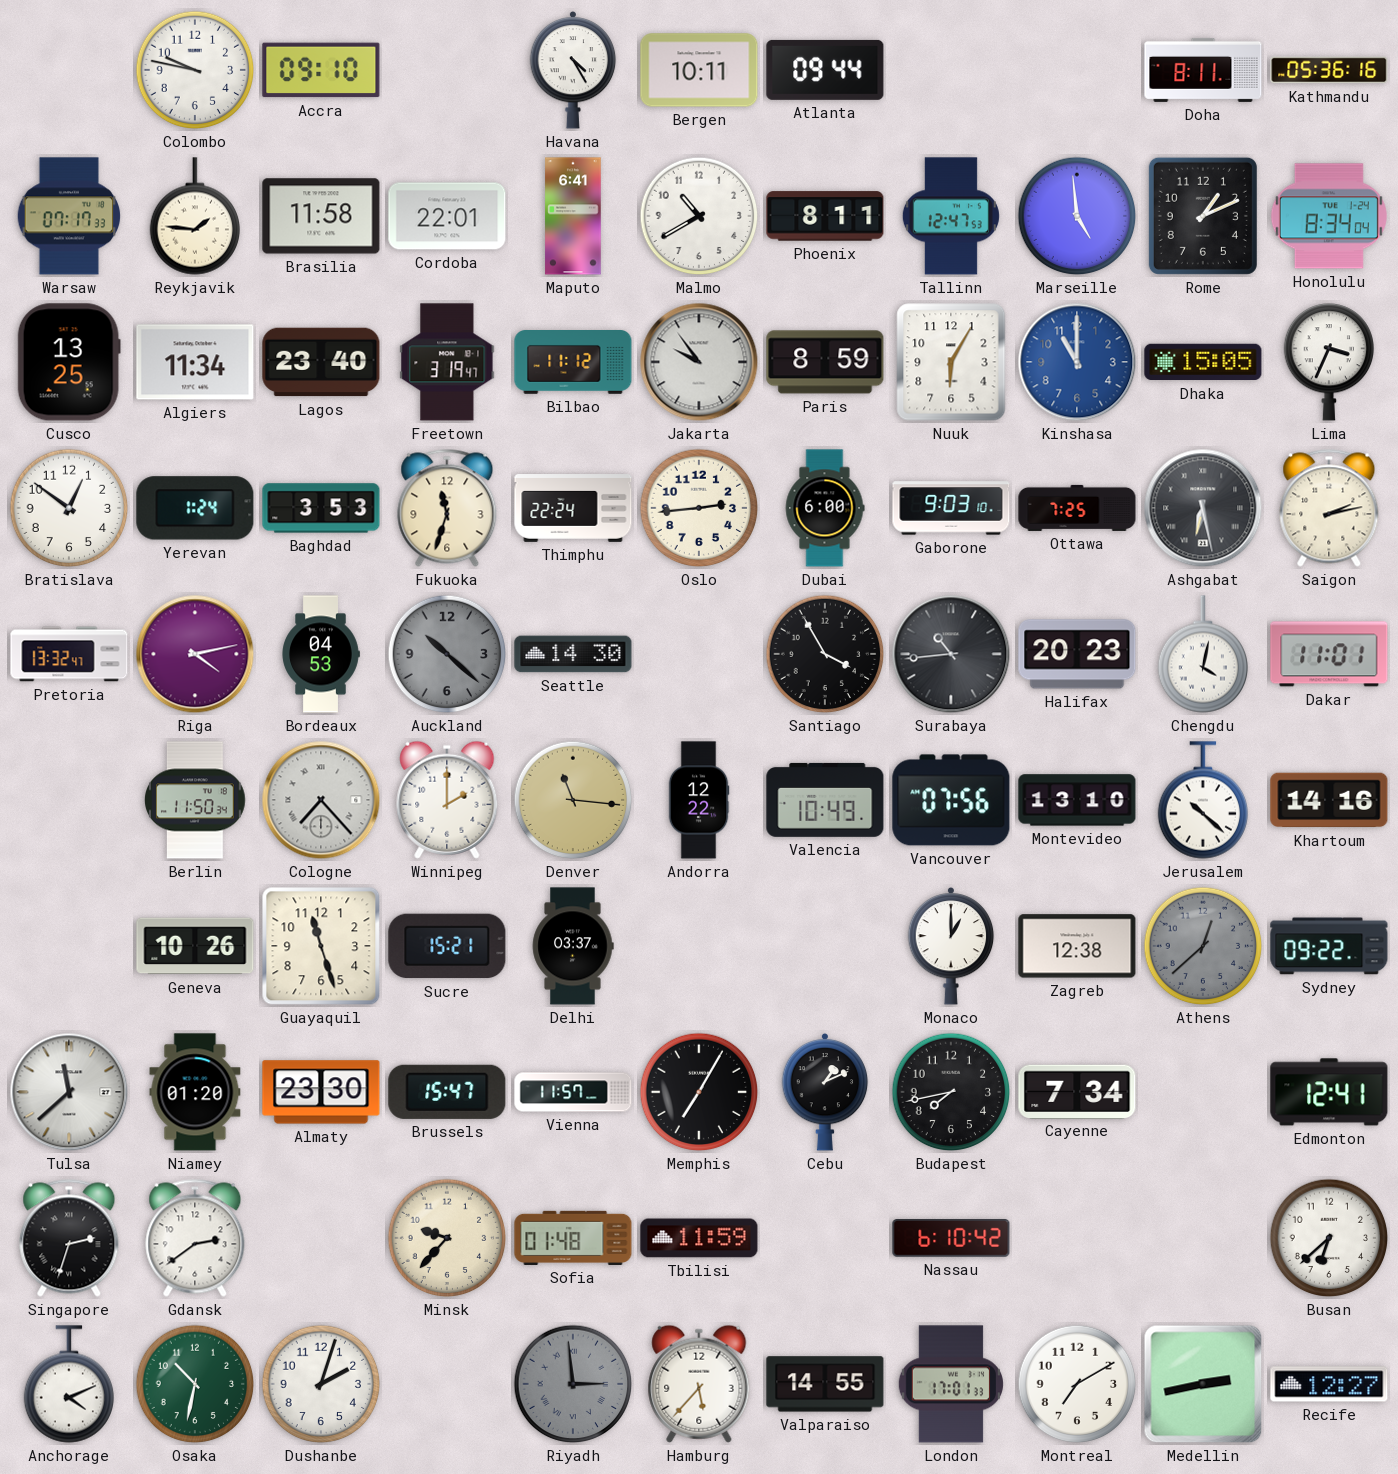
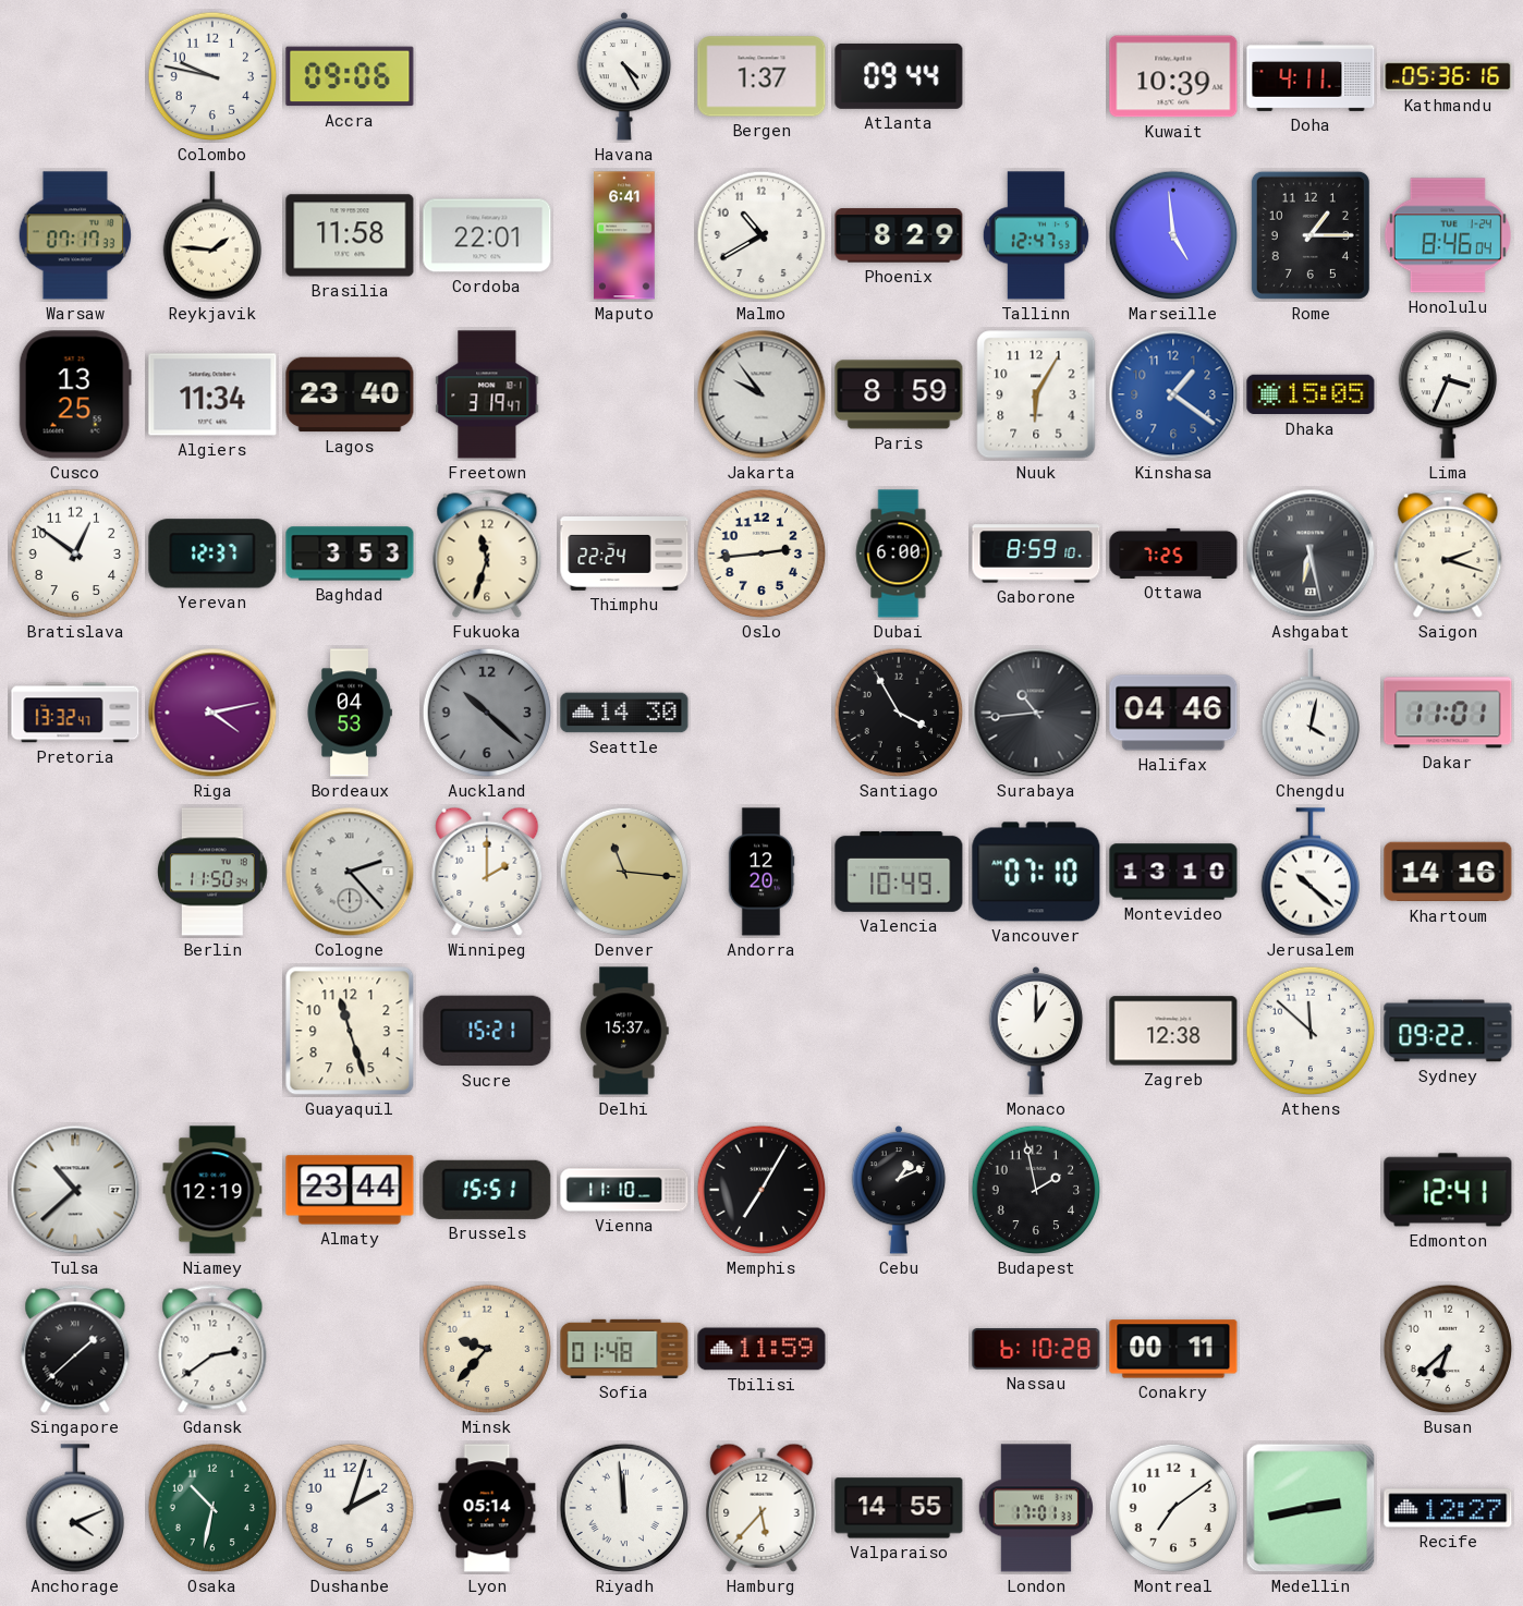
Accra: 09:10 -> 09:06 (350, 76)
Bergen: 10:11 -> 1:37 (761, 76)
Kuwait: none -> 10:39 (1173, 76)
Doha: 8:11 -> 4:11 (1311, 76)
Phoenix: 8:11 -> 8:29 (899, 235)
Rome: 1:11 -> 1:15 (1311, 235)
Honolulu: 8:34 -> 8:46 (1448, 235)
Bilbao: 11:12 -> none (573, 362)
Kinshasa: 11:00 -> 1:21 (1173, 394)
Yerevan: 1:24 -> 12:37 (212, 553)
Gaborone: 9:03 -> 8:59 (1036, 553)
Saigon: 2:13 -> 2:18 (1448, 553)
Halifax: 20:23 -> 04:46 (1173, 713)
Cologne: 7:23 -> 2:23 (350, 872)
Andorra: 12:22 -> 12:20 (761, 872)
Vancouver: 07:56 -> 07:10 (1036, 872)
Geneva: 10:26 -> none (195, 946)
Delhi: 03:37 -> 15:37 (624, 1031)
Athens: 12:38 -> 11:52 (1311, 1031)
Athens dial: grey -> white (1311, 1031)
Tulsa: 11:38 -> 10:38 (75, 1190)
Niamey: 01:20 -> 12:19 (212, 1190)
Almaty: 23:30 -> 23:44 (350, 1190)
Brussels: 15:47 -> 15:51 (487, 1190)
Vienna: 11:57 -> 11:10 (624, 1190)
Budapest: 7:43 -> 1:58 (1036, 1190)
Cayenne: 7:34 -> none (1077, 1091)
Singapore: 2:33 -> 1:38 (75, 1349)
Nassau: 6:10:42 -> 6:10:28 (1036, 1350)
Conakry: none -> 00:11 (1173, 1349)
Lyon: none -> 05:14 (487, 1508)
Riyadh: 2:59 -> 11:59 (624, 1508)
Riyadh dial: grey -> white (624, 1508)
Montreal: 7:10 -> 7:09 (1173, 1508)
